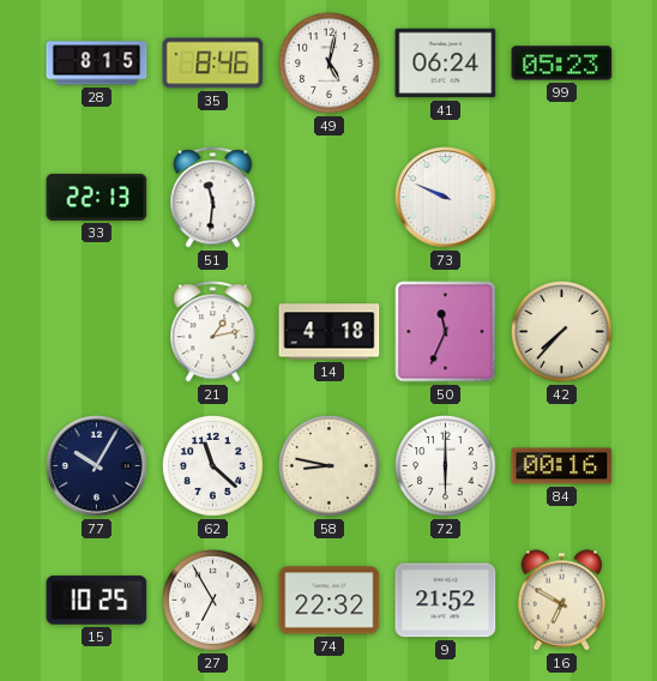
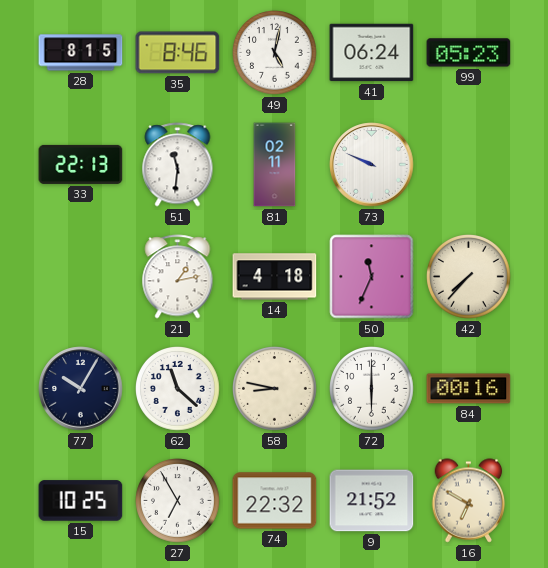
81: none -> 02:11 (275, 165)
